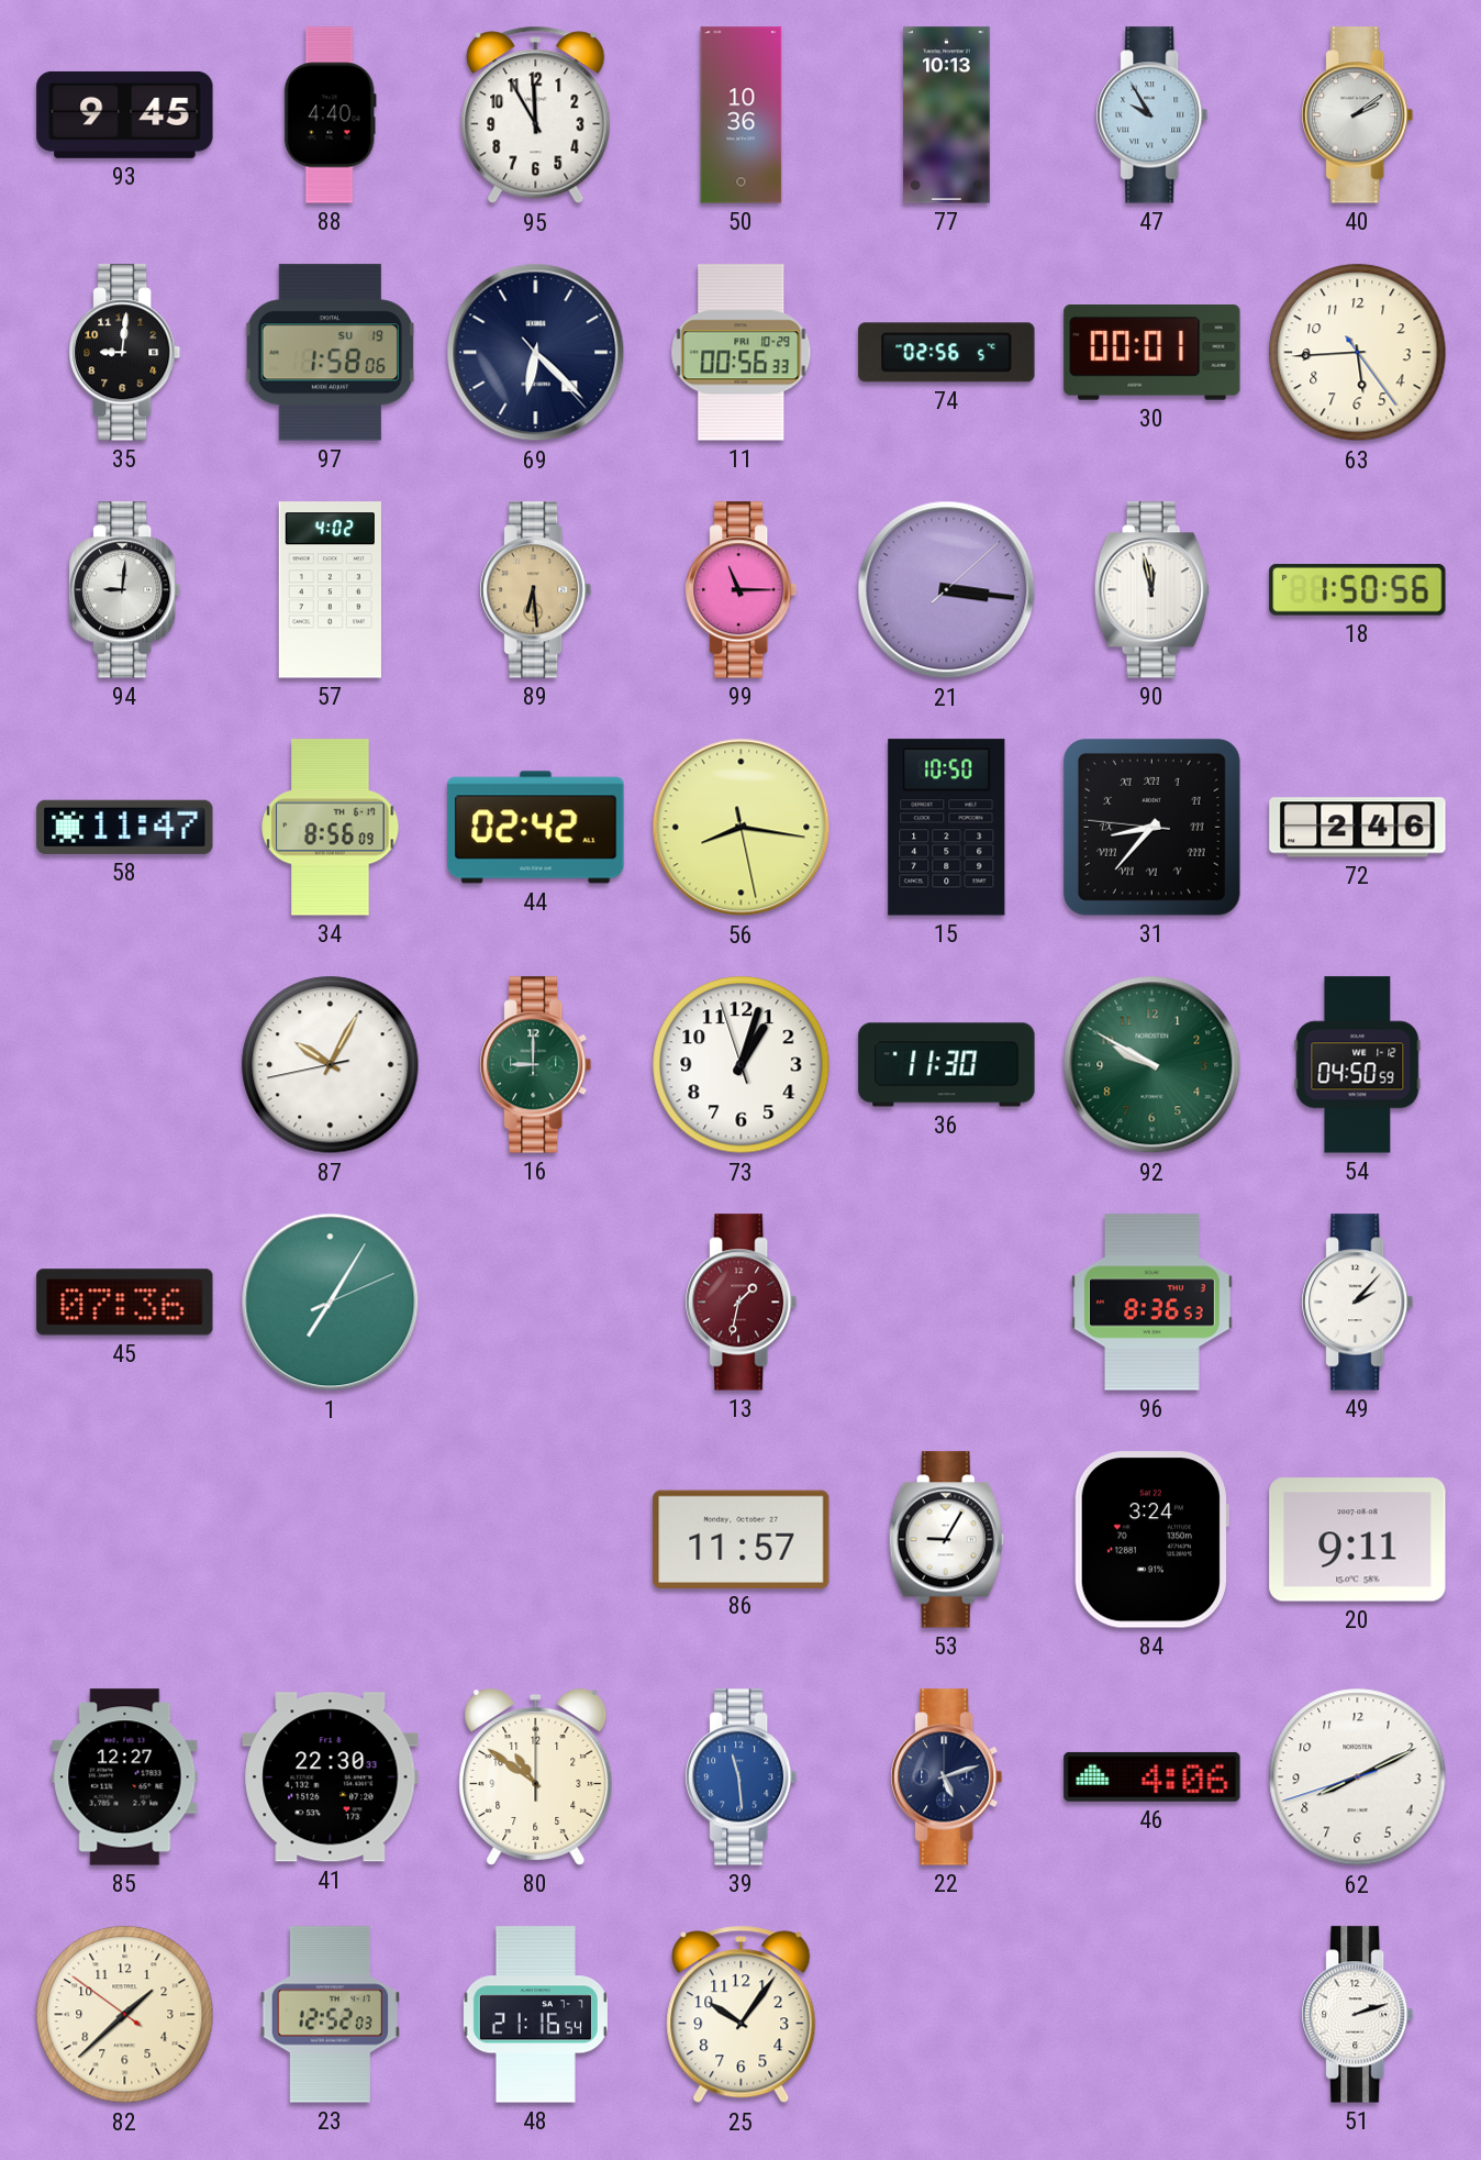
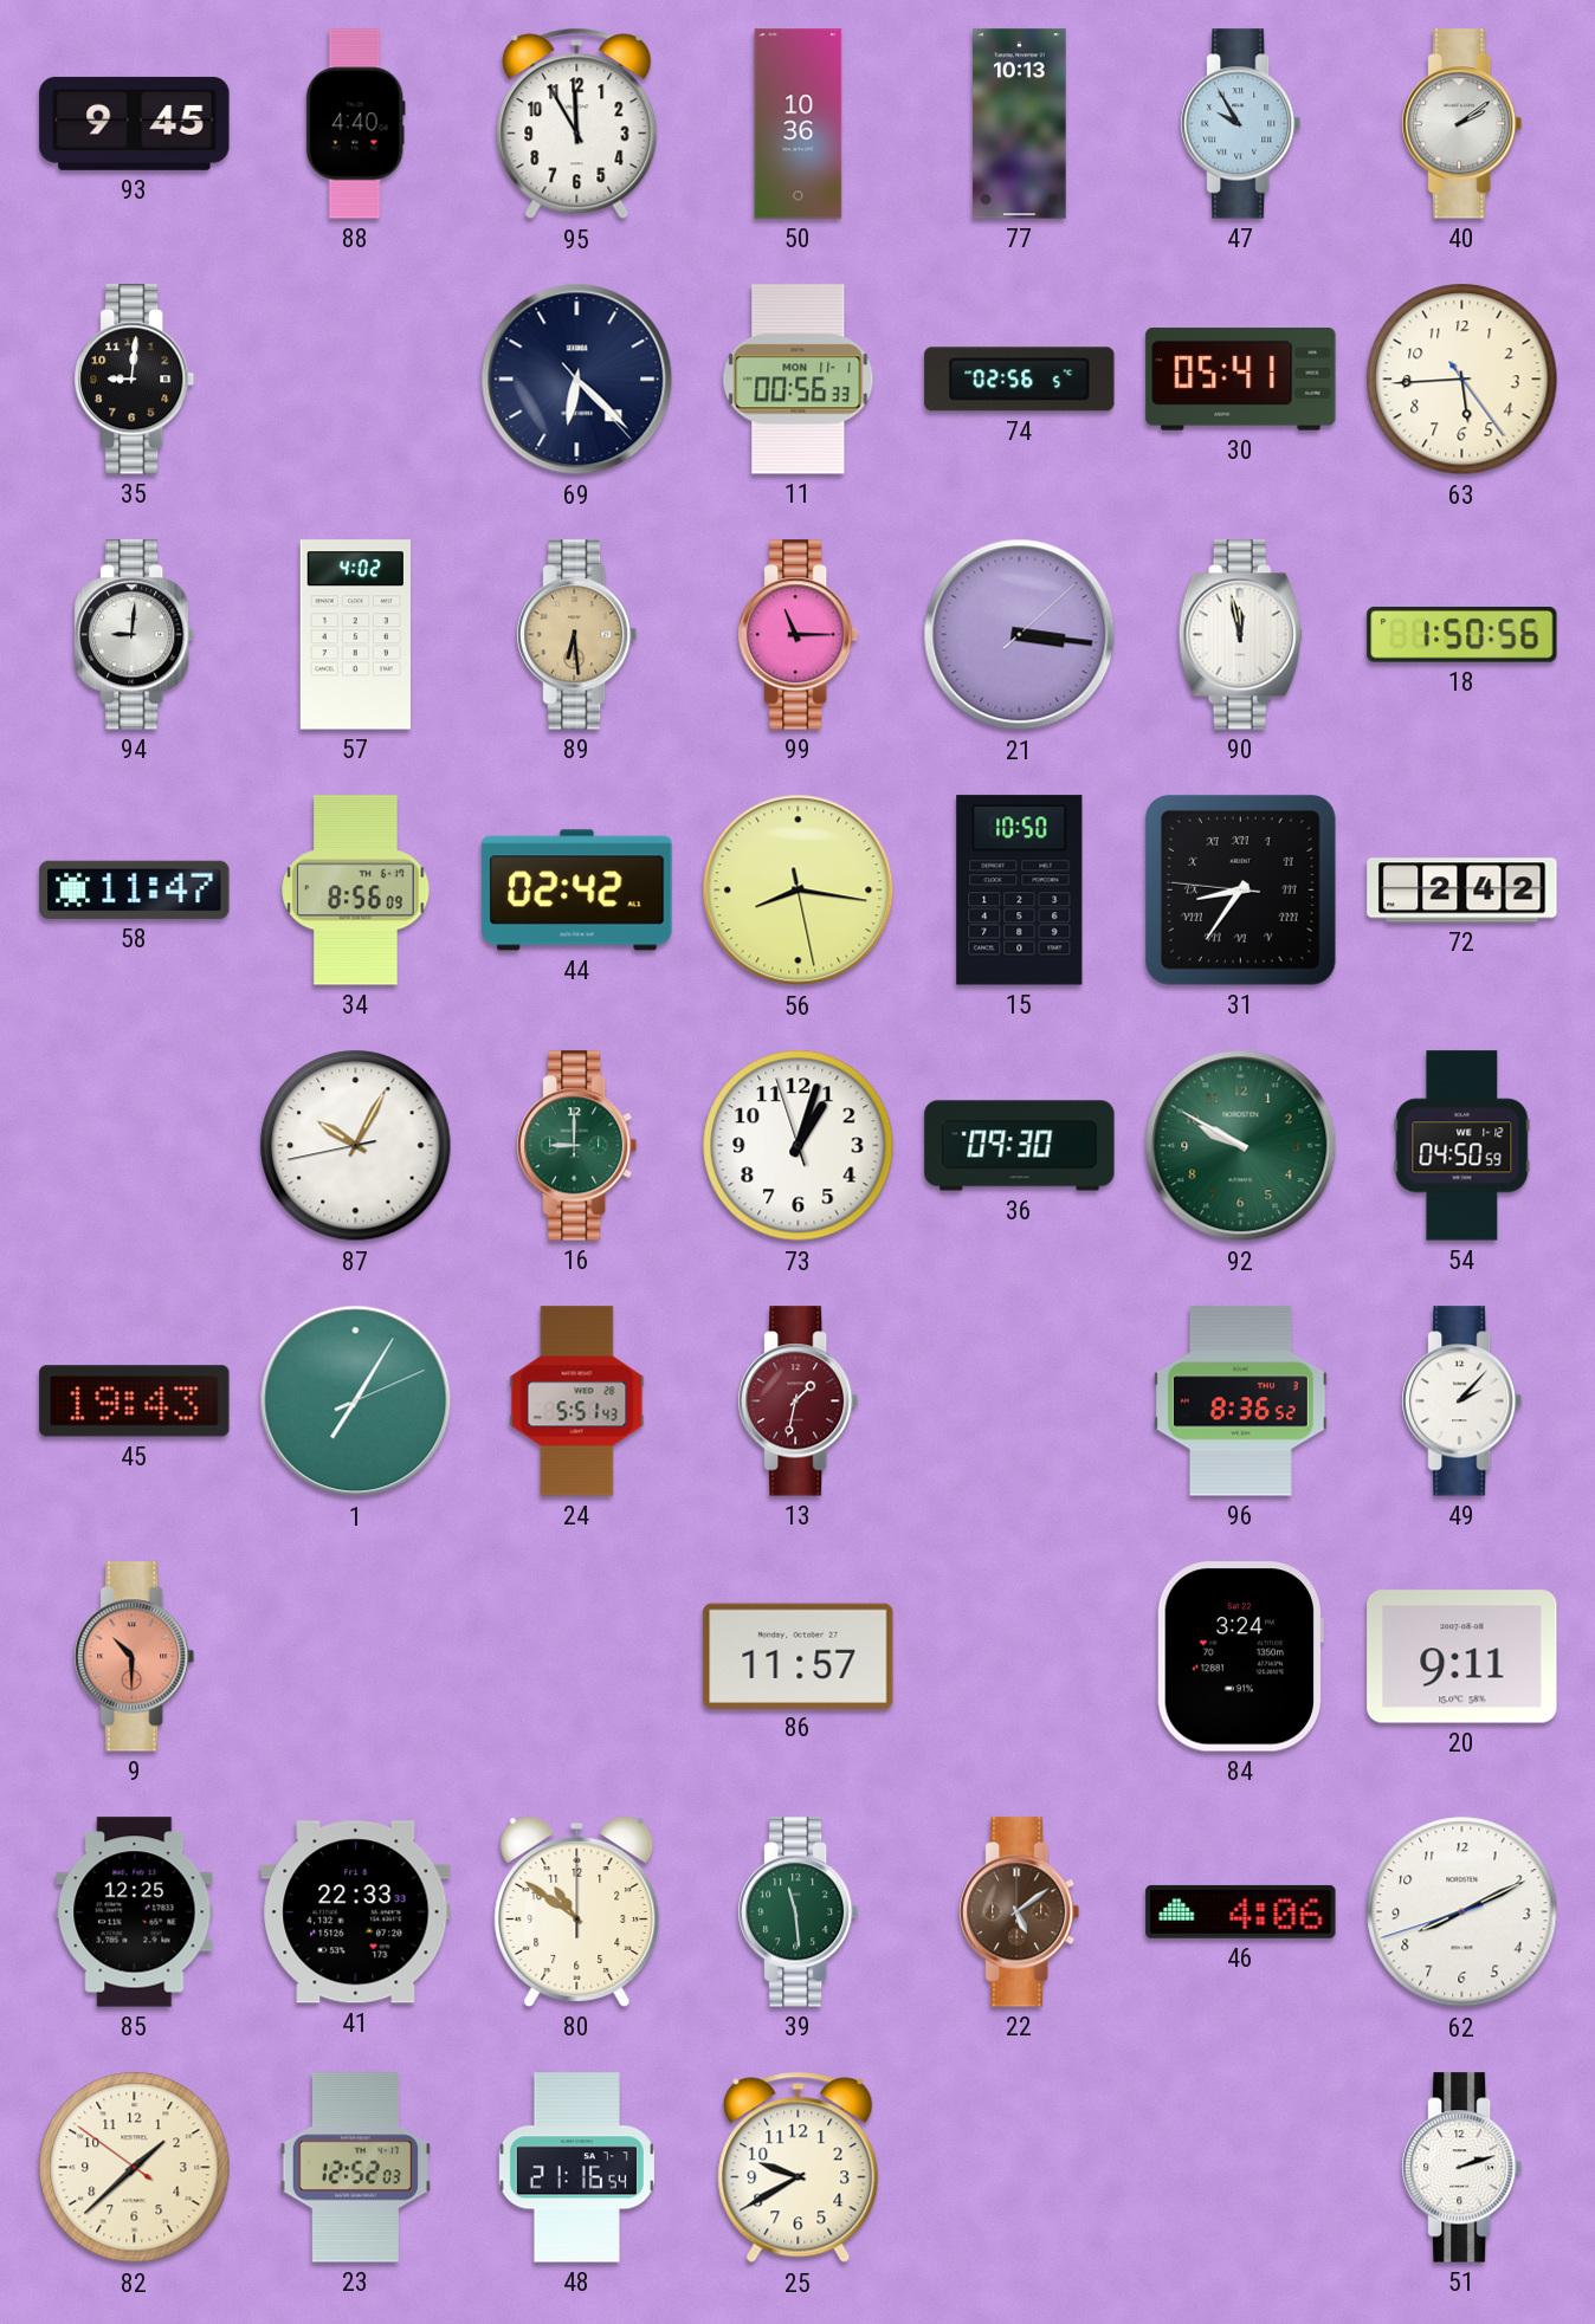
97: 1:58 -> none (330, 353)
11 date: FRI 10-29 -> MON 11-1 (799, 380)
30: 00:01 -> 05:41 (1241, 380)
31: 8:36 -> 8:35 (1240, 889)
72: 2:46 -> 2:42 (1462, 891)
36: 11:30 -> 09:30 (1020, 1146)
45: 07:36 -> 19:43 (135, 1401)
24: none -> 5:51 (577, 1401)
96: 8:36:53 -> 8:36:52 (1240, 1401)
9: none -> 10:30 (135, 1657)
53: 9:05 -> none (946, 1540)
85: 12:27 -> 12:25 (135, 1912)
41: 22:30 -> 22:33 (356, 1912)
39 dial: blue -> green (799, 1912)
22: 5:12 -> 5:09 (1020, 1912)
22 dial: navy -> brown (1020, 1912)
25: 10:06 -> 9:40 (799, 2168)
